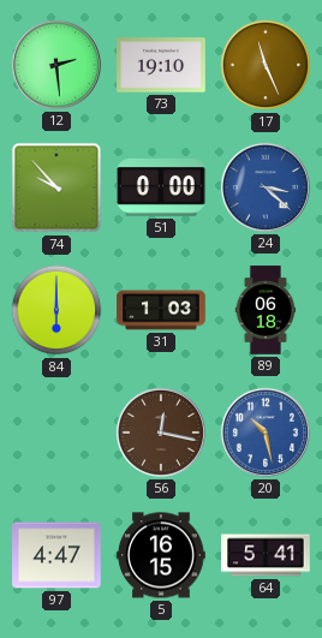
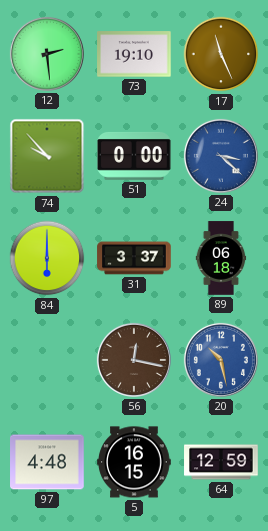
31: 1:03 -> 3:37 (134, 258)
97: 4:47 -> 4:48 (47, 462)
64: 5:41 -> 12:59 (221, 462)
